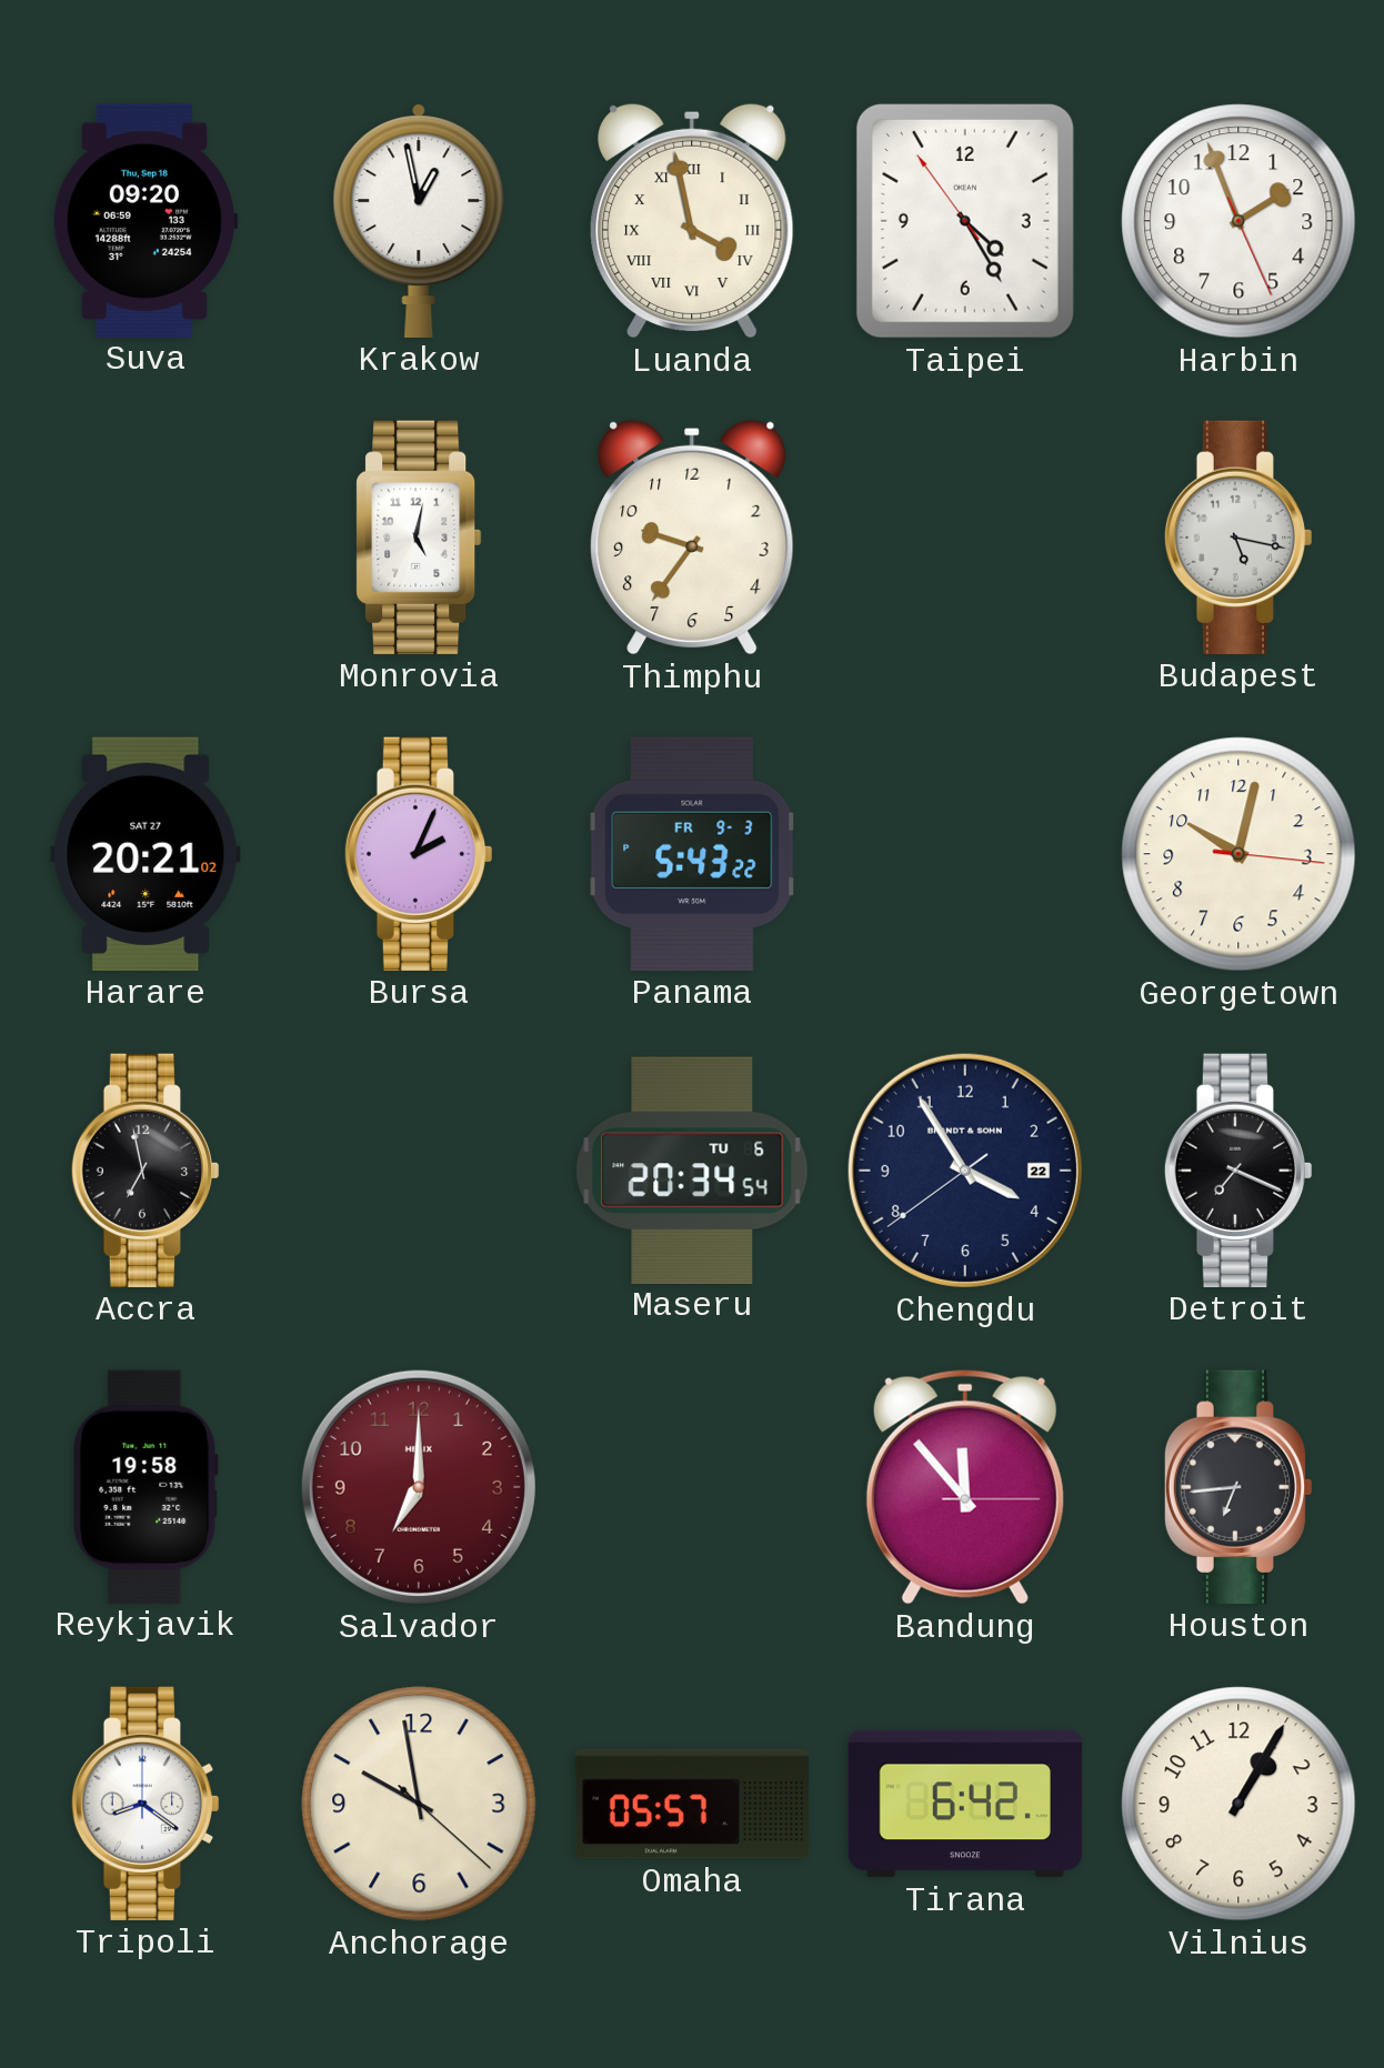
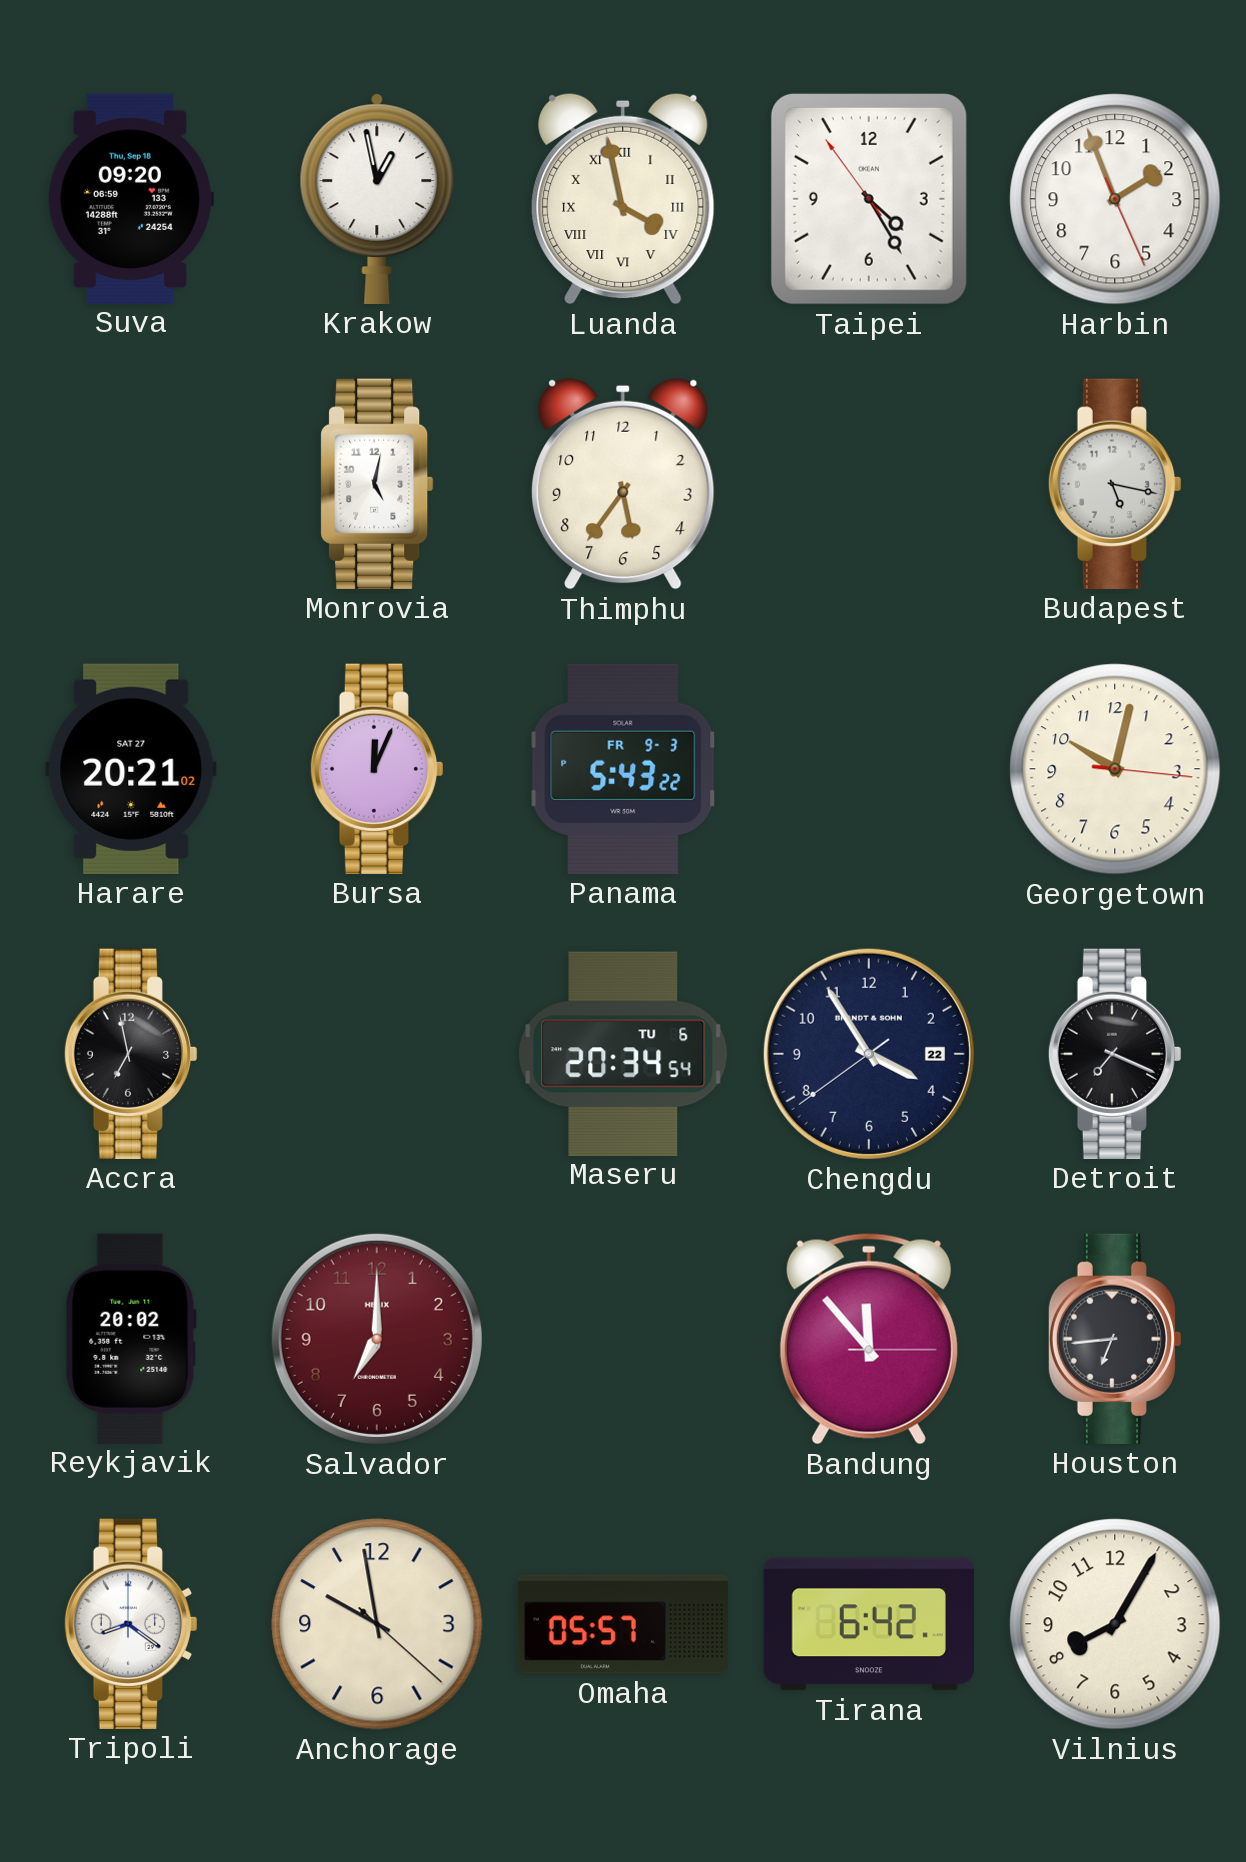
Thimphu: 9:36 -> 5:36 (623, 484)
Bursa: 2:04 -> 12:04 (377, 769)
Reykjavik: 19:58 -> 20:02 (131, 1338)
Vilnius: 1:05 -> 8:05 (1115, 1624)
